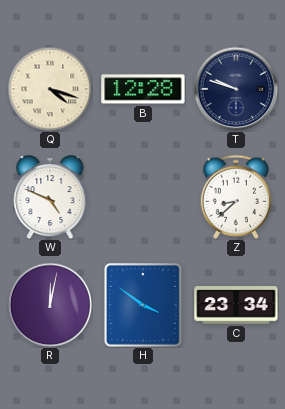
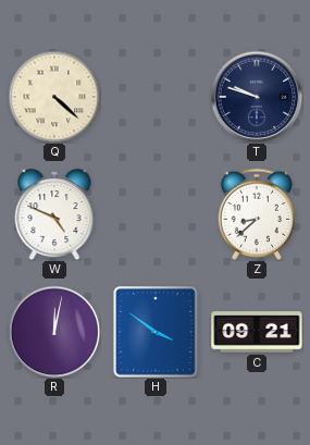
Q: 4:18 -> 4:22 (54, 97)
B: 12:28 -> none (143, 89)
C: 23:34 -> 09:21 (257, 332)
